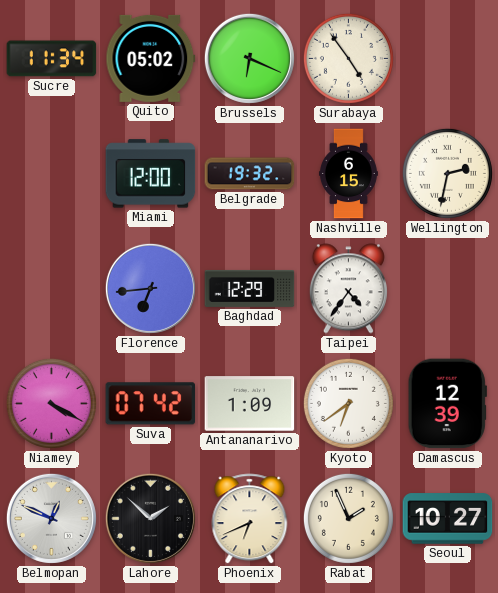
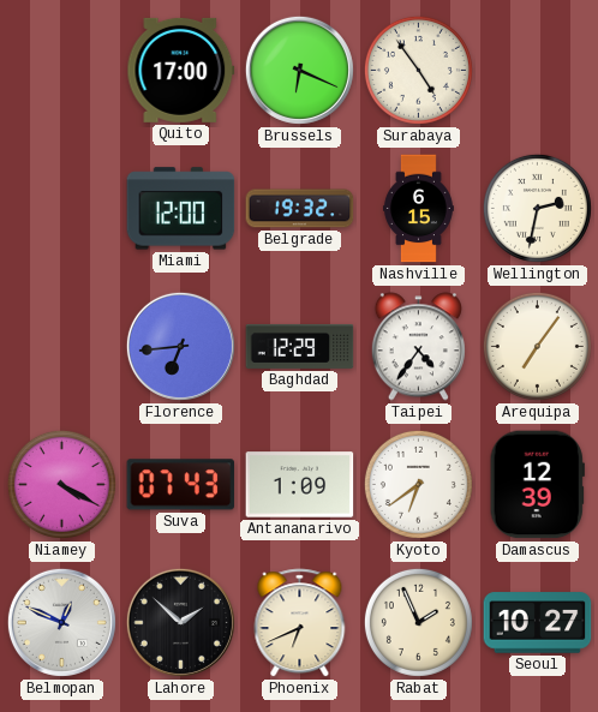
Sucre: 11:34 -> none (52, 59)
Quito: 05:02 -> 17:00 (181, 70)
Arequipa: none -> 7:06 (537, 346)
Suva: 07:42 -> 07:43 (181, 485)
